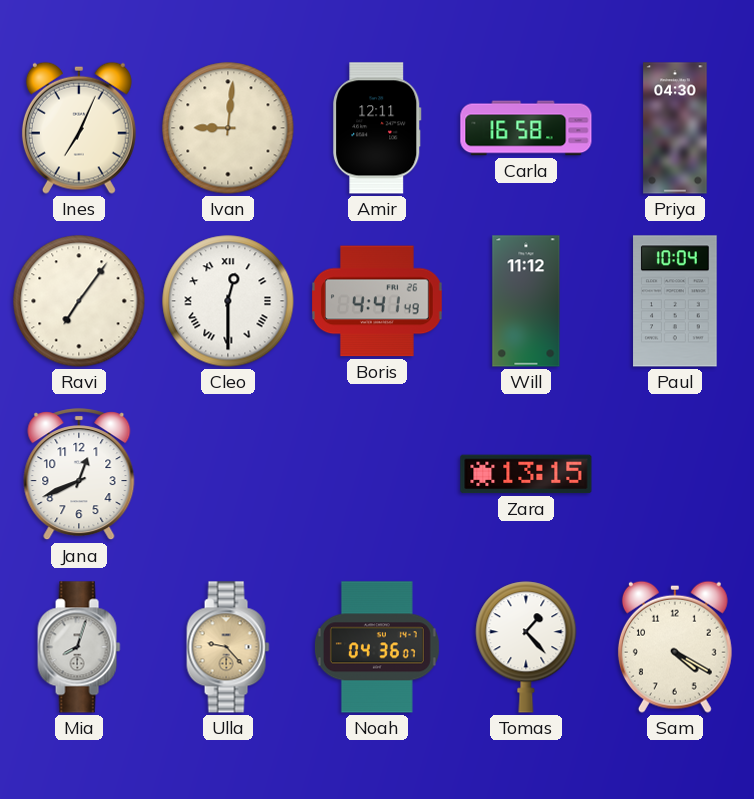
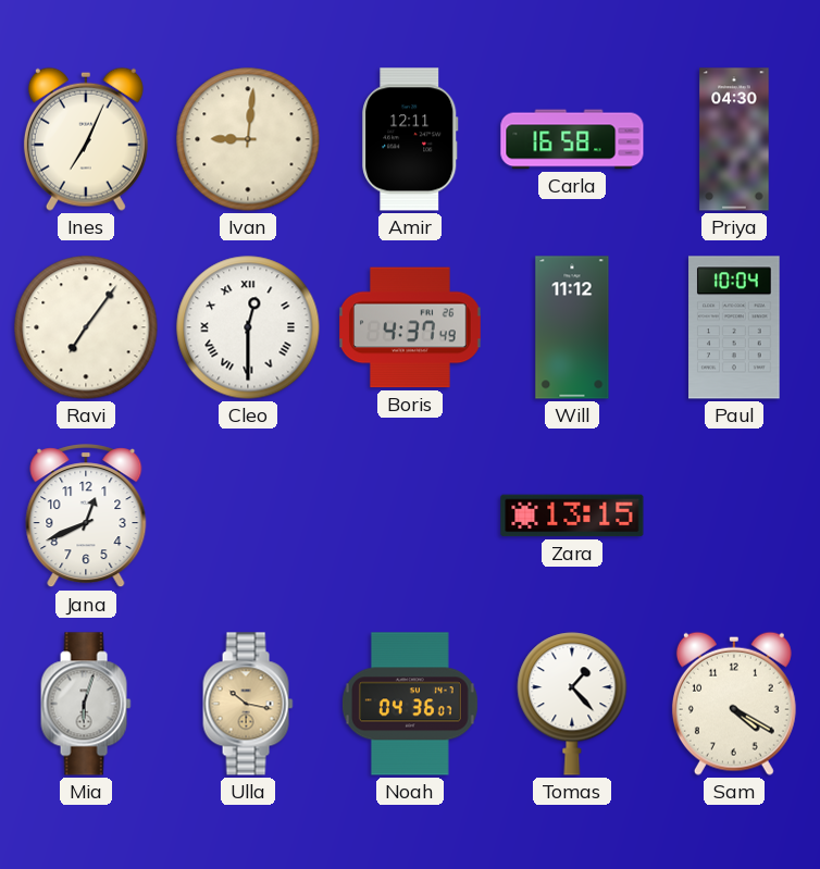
Boris: 4:41 -> 4:37 (411, 327)
Mia: 8:03 -> 6:03 (86, 704)
Ulla: 9:23 -> 10:17 (248, 704)
